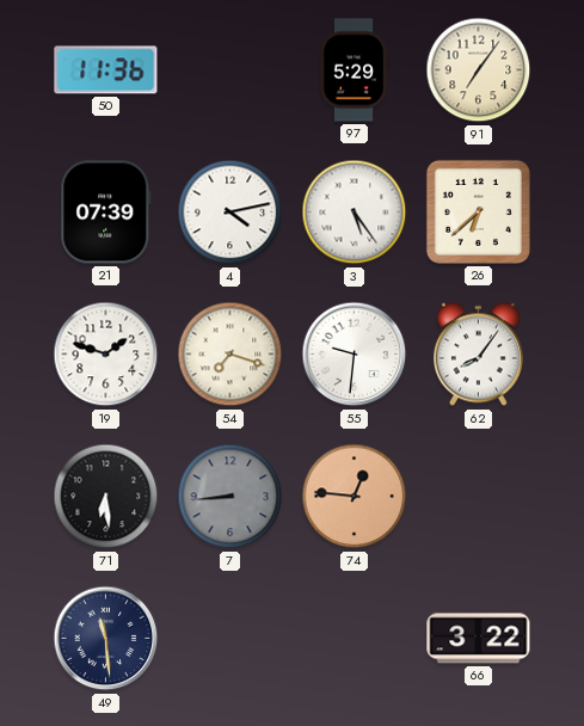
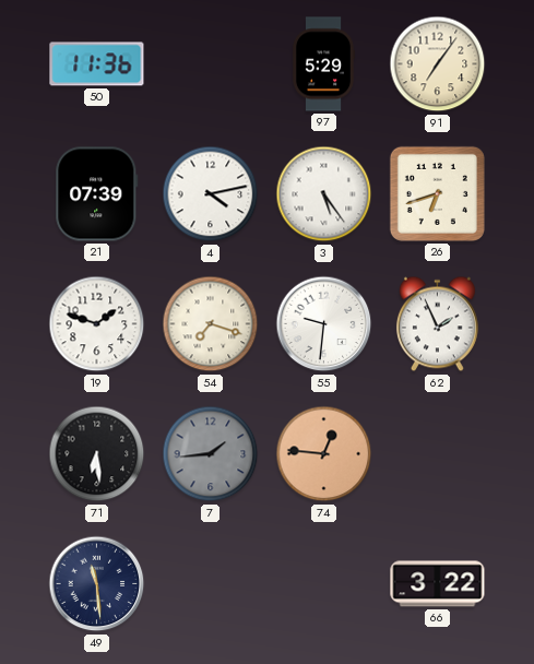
26: 6:38 -> 6:42 (437, 193)
62: 8:06 -> 1:56 (437, 324)
7: 8:44 -> 1:44 (211, 454)
